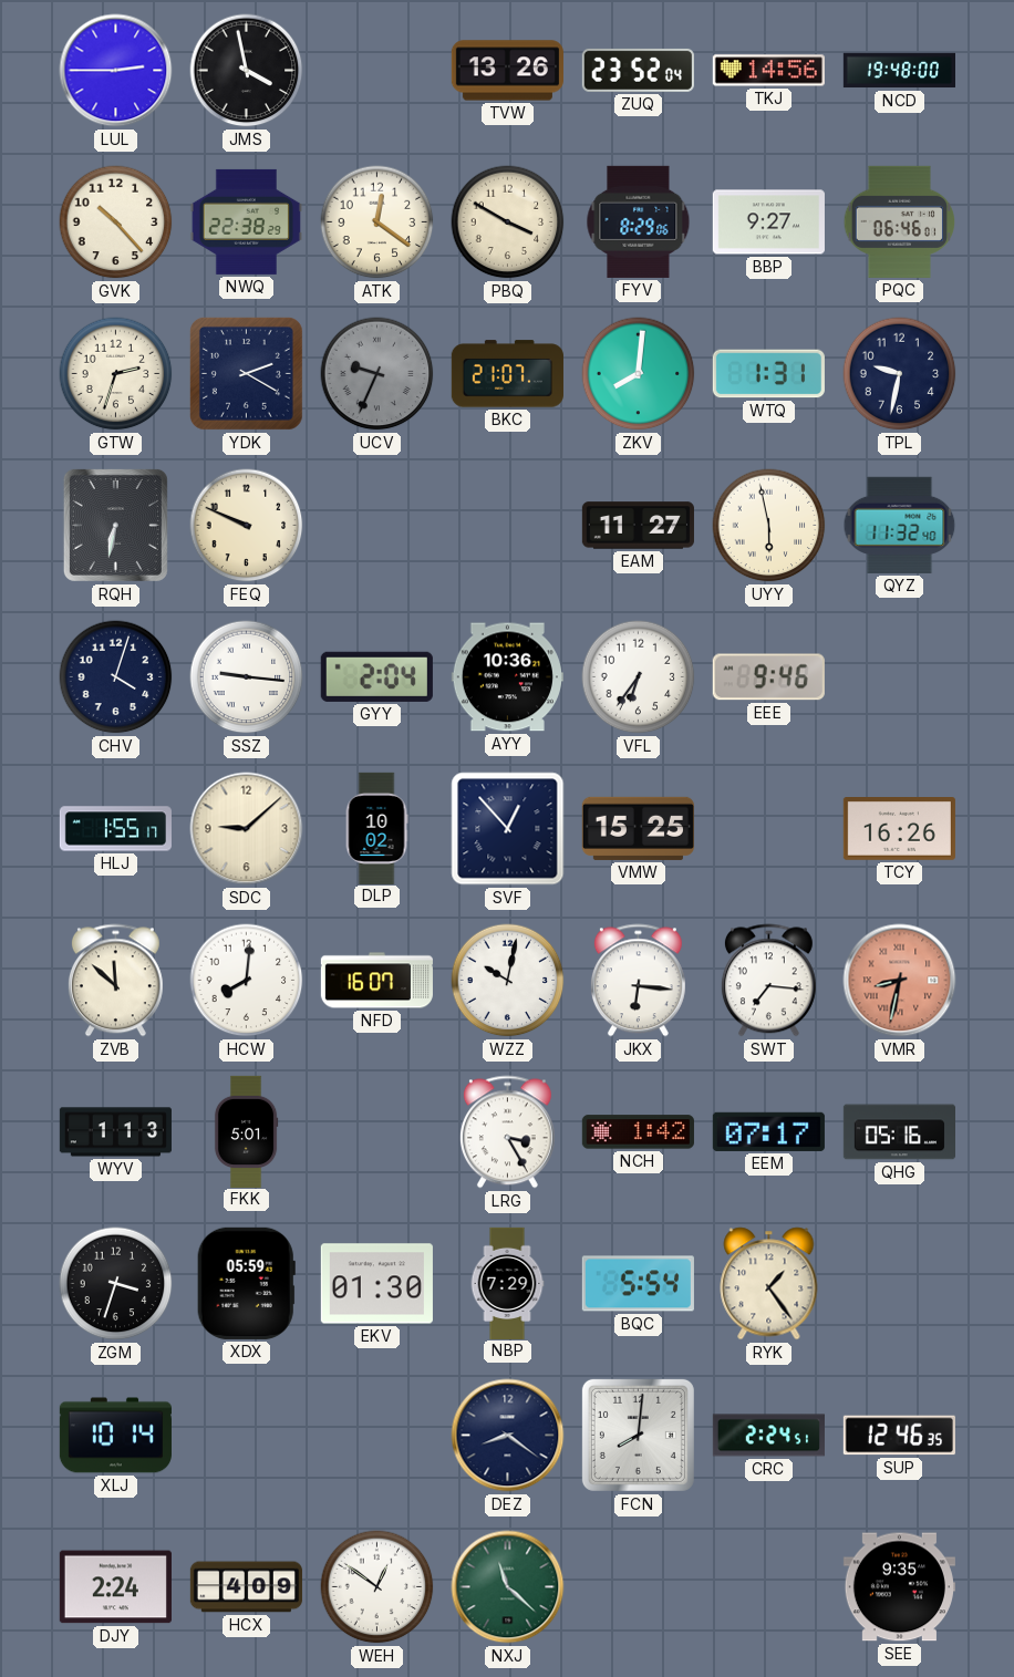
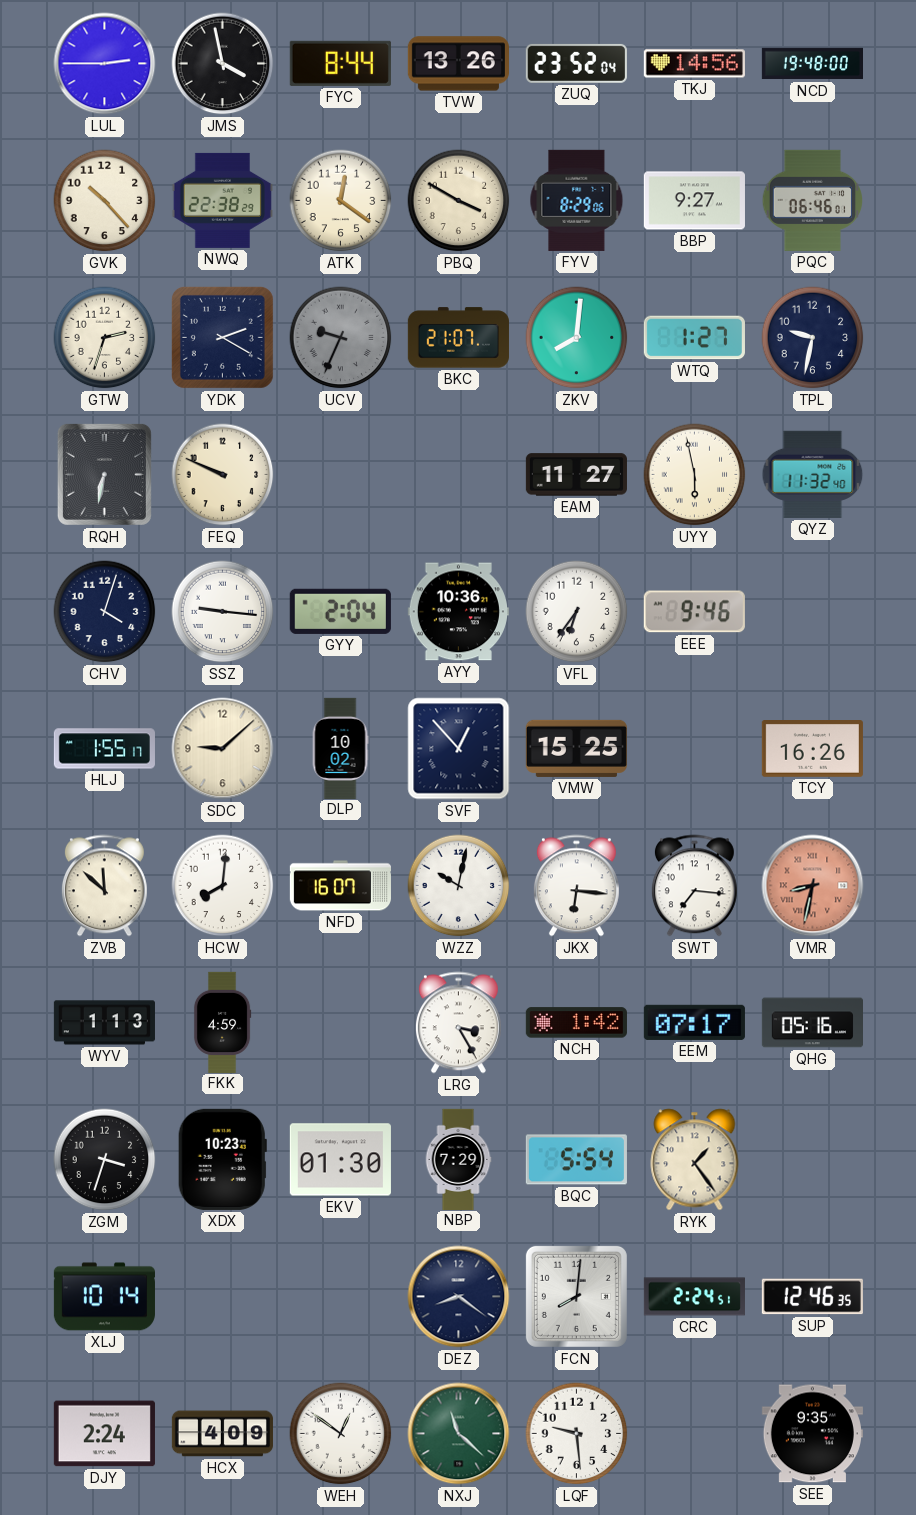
FYC: none -> 8:44 (340, 63)
WTQ: 1:31 -> 1:27 (694, 338)
FKK: 5:01 -> 4:59 (222, 1022)
XDX: 05:59 -> 10:23 (222, 1159)
LQF: none -> 9:29 (577, 1434)
